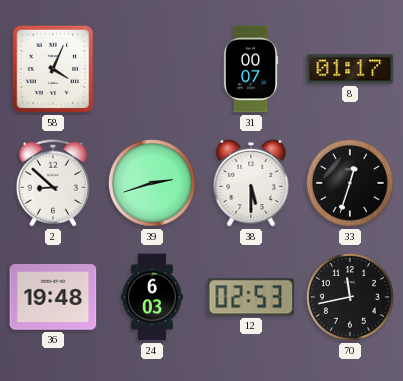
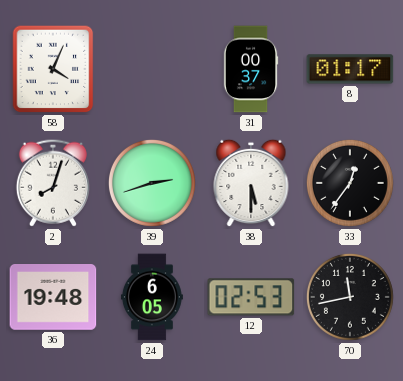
31: 00:07 -> 00:37 (251, 69)
2: 8:52 -> 8:03 (53, 183)
33: 12:33 -> 12:36 (350, 183)
24: 6:03 -> 6:05 (152, 297)
